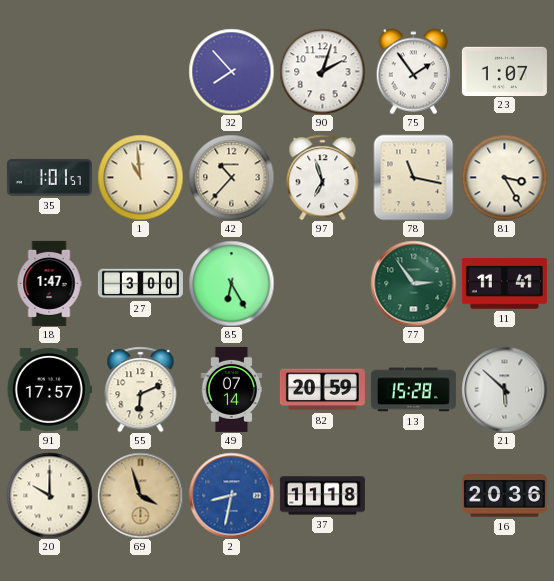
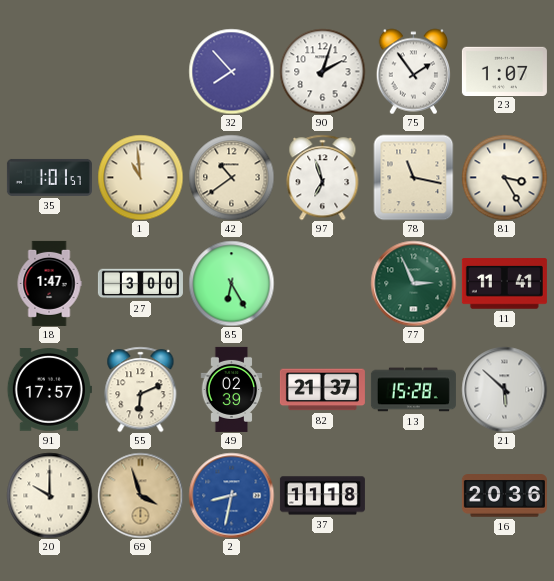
42: 10:37 -> 10:39 (231, 177)
77: 2:54 -> 2:56 (413, 283)
49: 07:14 -> 02:39 (232, 389)
82: 20:59 -> 21:37 (322, 390)
